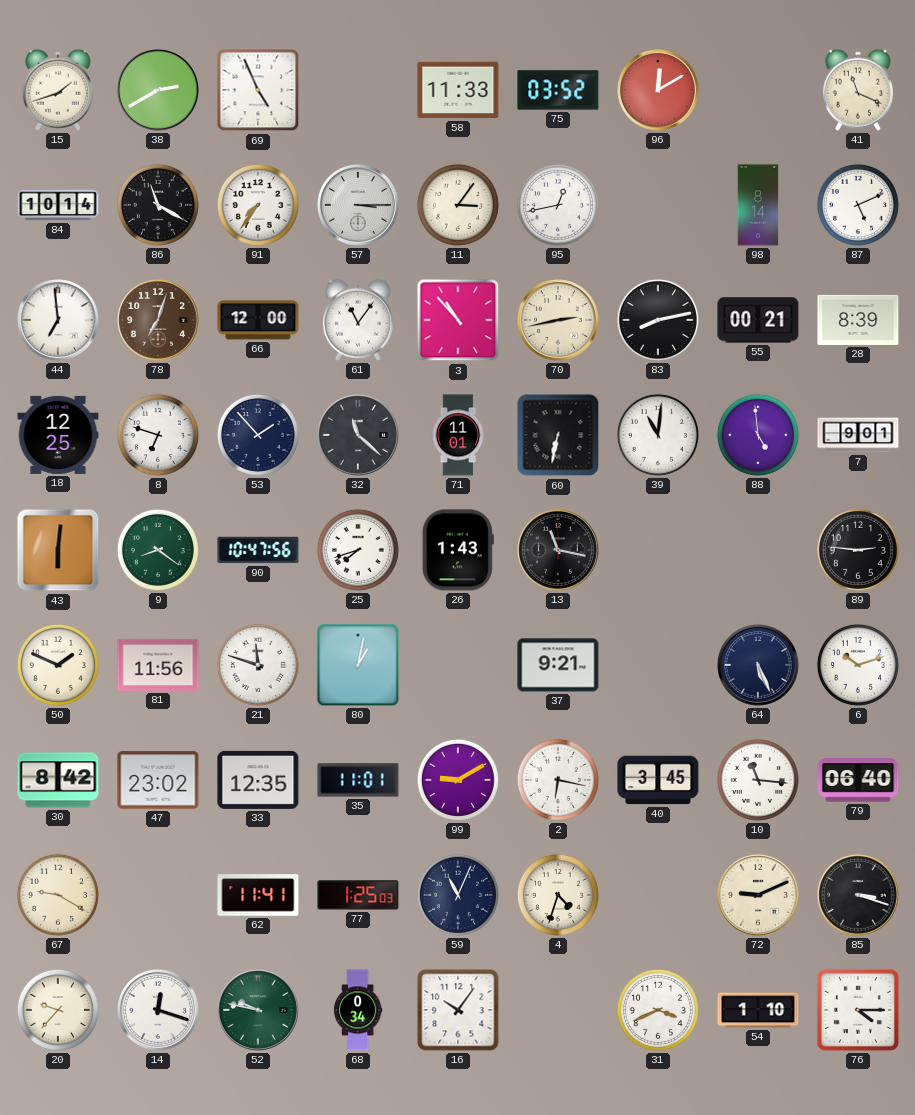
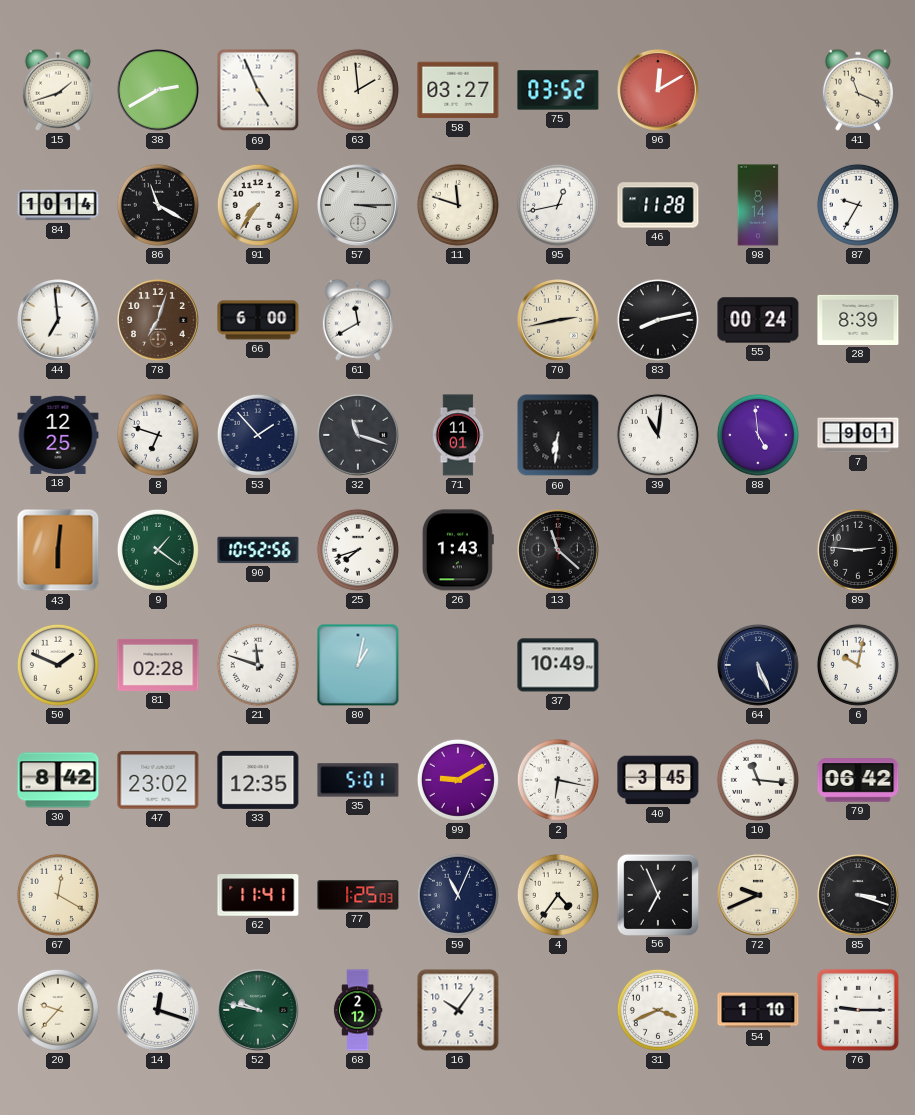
63: none -> 1:59 (358, 90)
58: 11:33 -> 03:27 (458, 90)
11: 3:06 -> 11:48 (458, 205)
46: none -> 11:28 (658, 205)
87: 5:11 -> 9:35 (858, 205)
66: 12:00 -> 6:00 (258, 320)
61: 11:06 -> 11:40 (358, 320)
3: 10:53 -> none (458, 320)
55: 00:21 -> 00:24 (758, 320)
32: 11:22 -> 11:18 (359, 436)
60: 6:32 -> 6:31 (558, 435)
9: 8:21 -> 1:21 (158, 550)
90: 10:47 -> 10:52 (258, 550)
13: 11:17 -> 11:22 (559, 551)
81: 11:56 -> 02:28 (158, 665)
37: 9:21 -> 10:49 (558, 665)
6: 10:12 -> 10:02 (858, 665)
35: 11:01 -> 5:01 (358, 780)
79: 06:40 -> 06:42 (858, 780)
67: 9:20 -> 12:20 (58, 895)
4: 4:33 -> 4:36 (558, 895)
56: none -> 6:56 (657, 894)
72: 9:11 -> 9:41 (759, 896)
68: 0:34 -> 2:12 (358, 1010)
76: 4:15 -> 9:15 (858, 1010)
